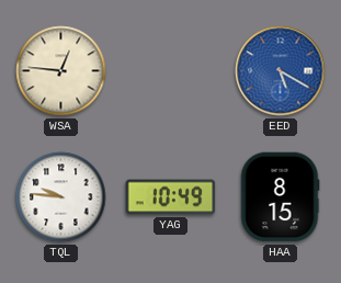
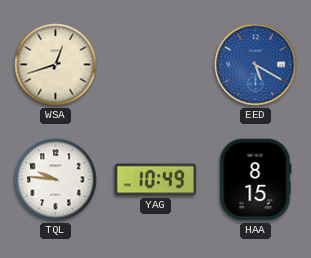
WSA: 12:46 -> 12:42 (56, 65)
